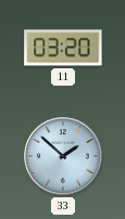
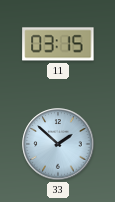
11: 03:20 -> 03:15 (58, 44)
